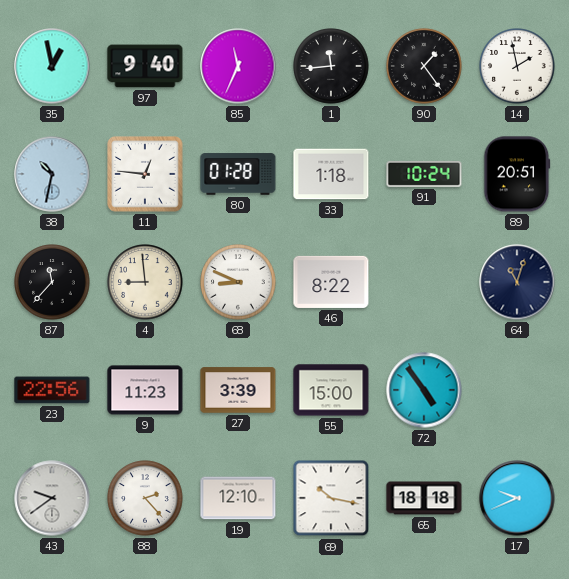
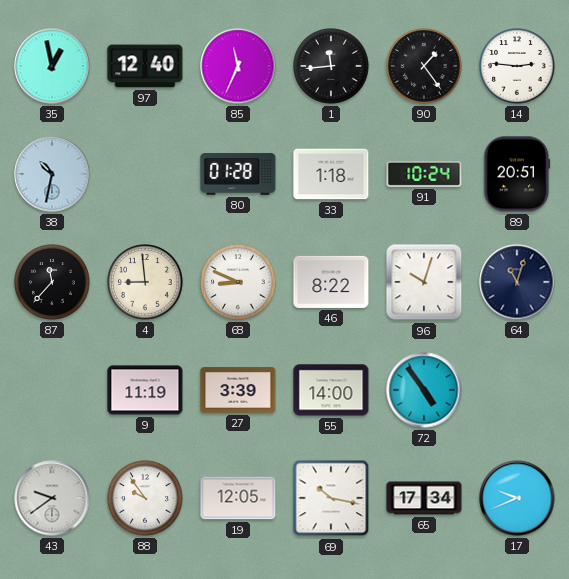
97: 9:40 -> 12:40 (145, 66)
14: 1:58 -> 2:46 (517, 66)
11: 12:46 -> none (145, 174)
96: none -> 10:03 (424, 282)
23: 22:56 -> none (52, 390)
9: 11:23 -> 11:19 (145, 390)
55: 15:00 -> 14:00 (331, 390)
88: 2:23 -> 9:54 (145, 498)
19: 12:10 -> 12:05 (238, 498)
65: 18:18 -> 17:34 (424, 498)
